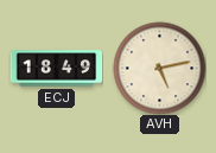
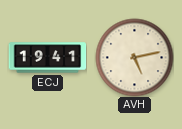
ECJ: 18:49 -> 19:41 (47, 58)
